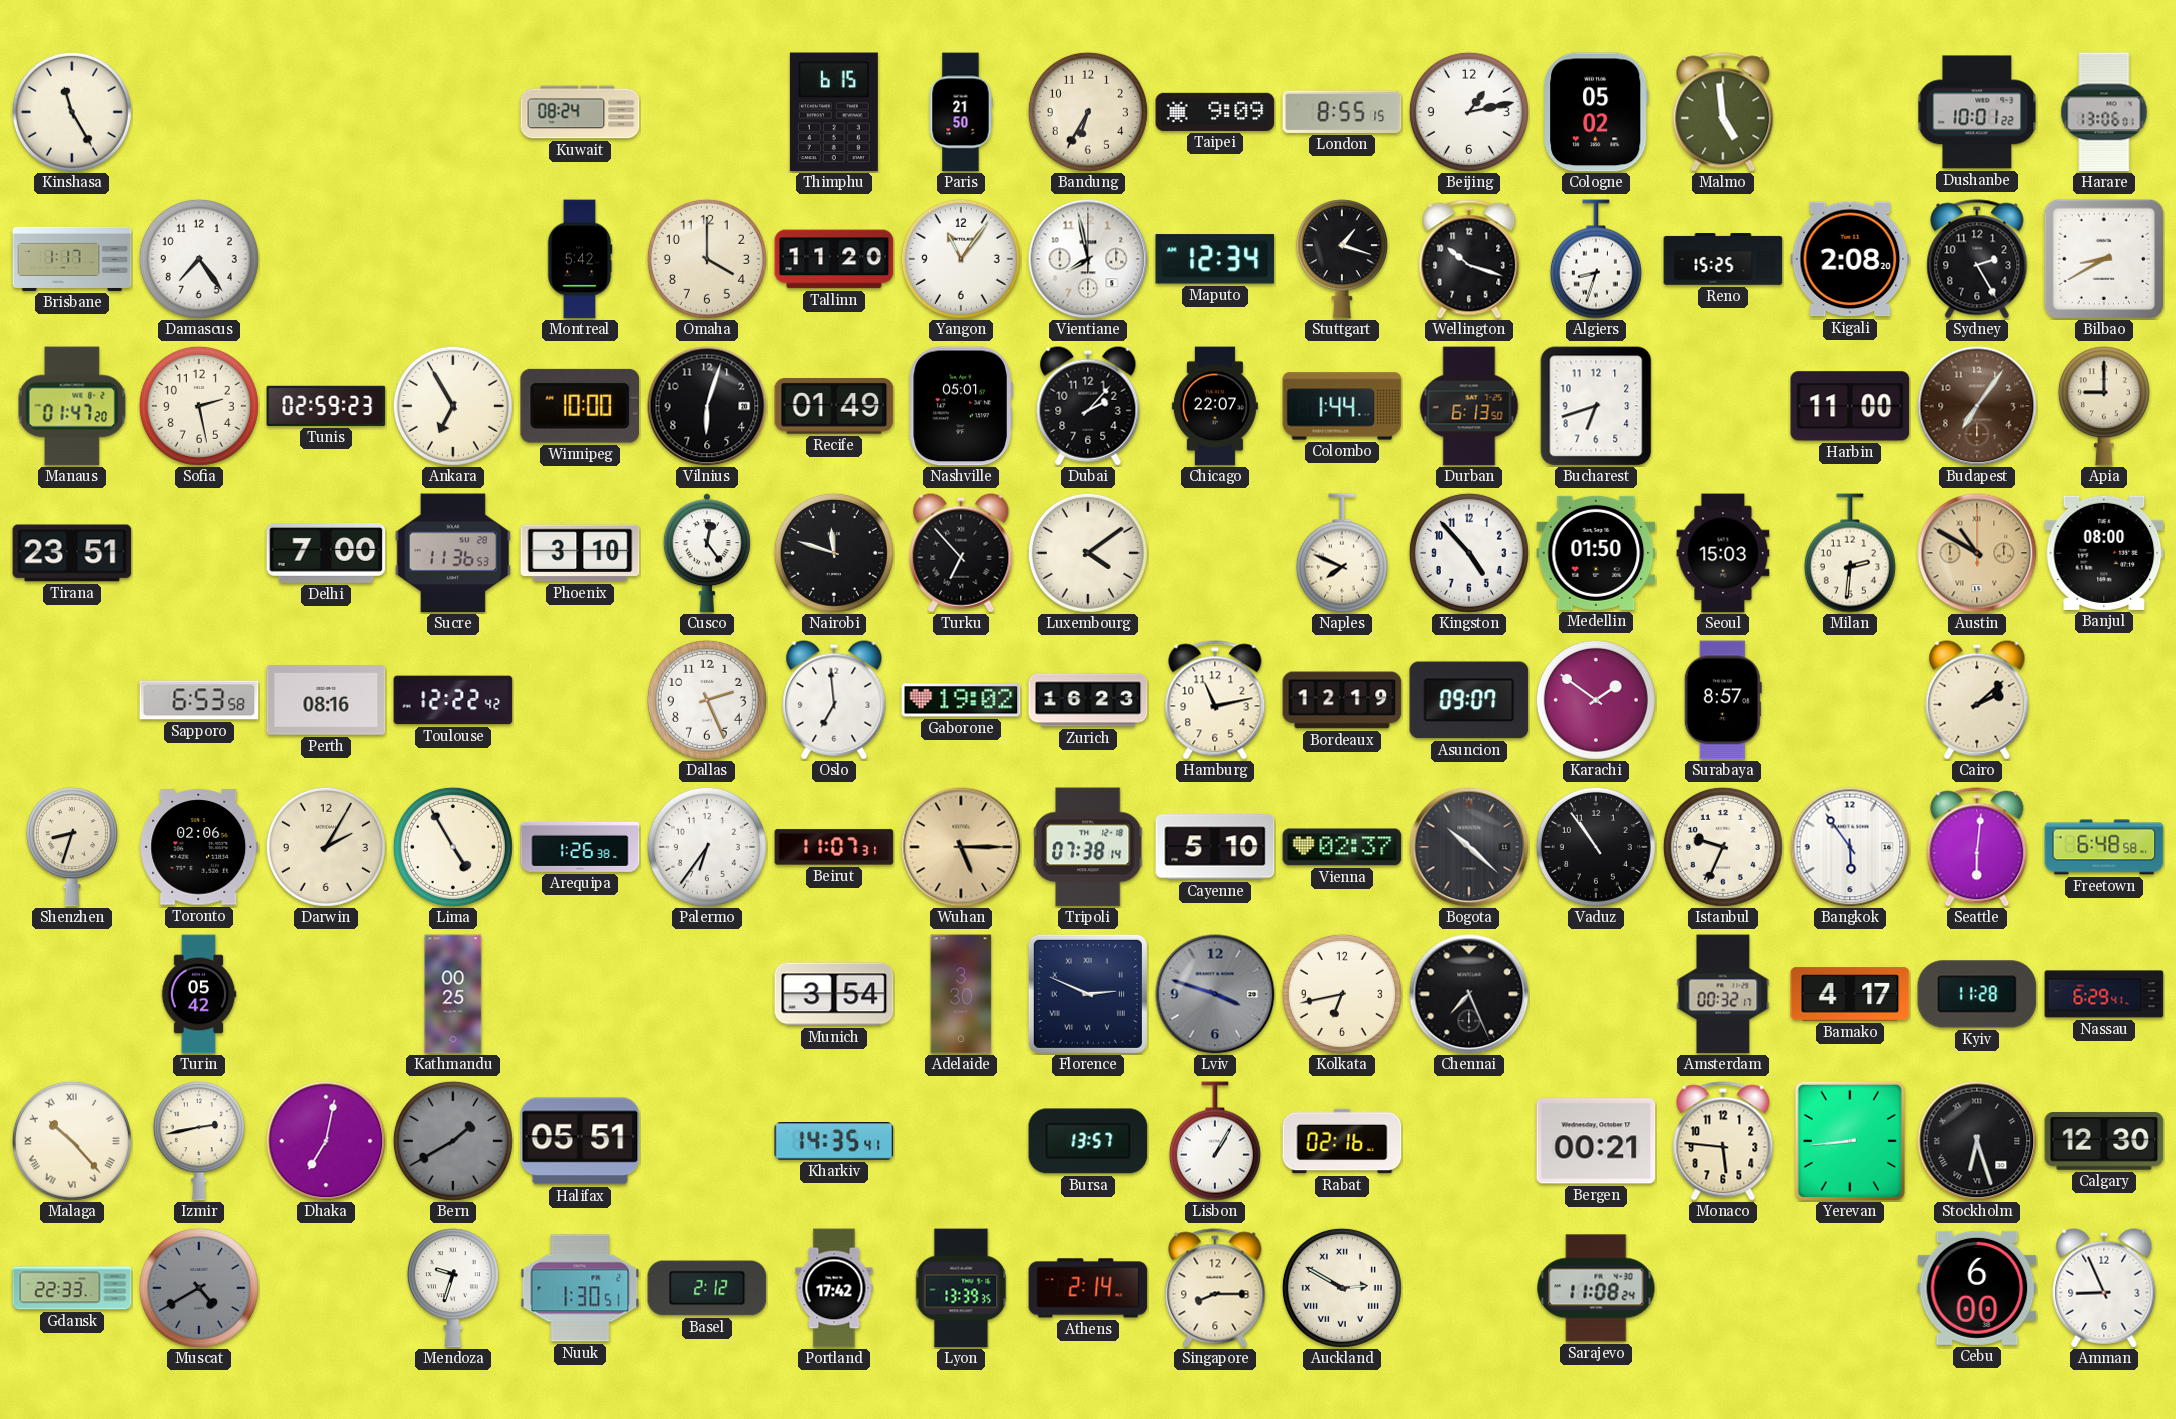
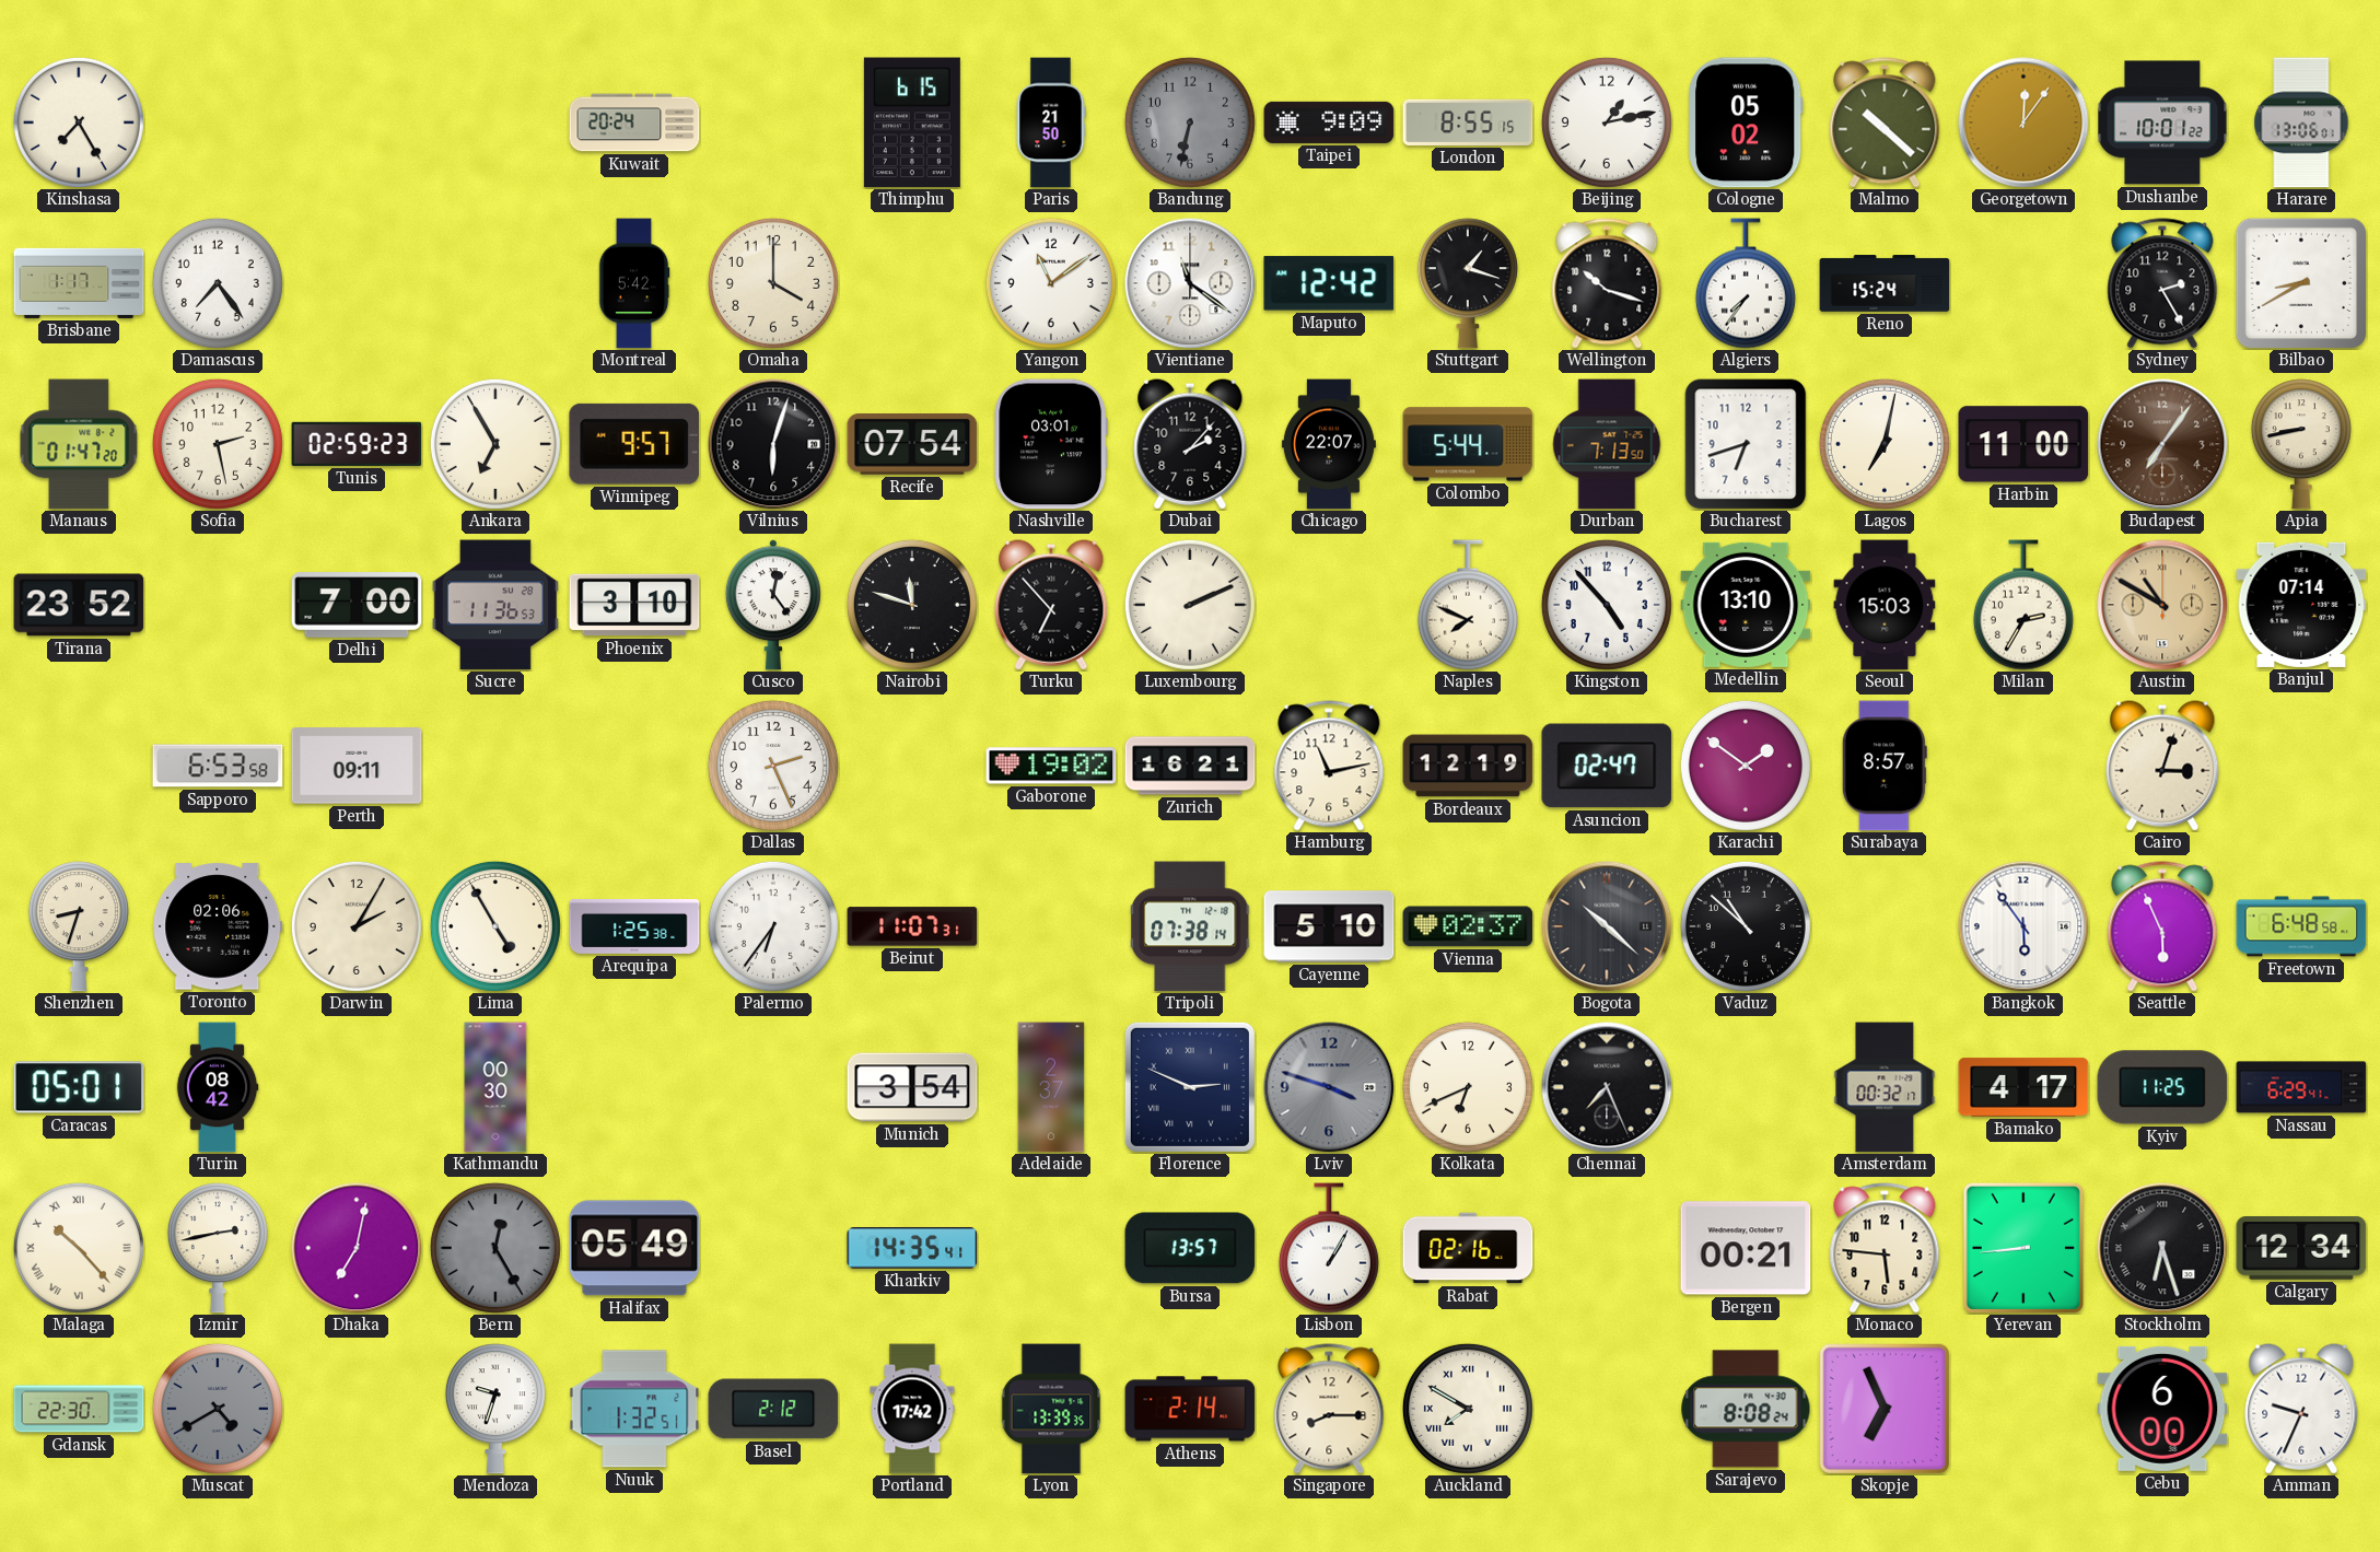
Kinshasa: 11:25 -> 7:25 (79, 122)
Kuwait: 08:24 -> 20:24 (634, 122)
Bandung: 6:35 -> 6:32 (1190, 122)
Bandung dial: cream -> grey (1190, 122)
Malmo: 4:59 -> 10:22 (1885, 122)
Georgetown: none -> 12:06 (2023, 122)
Tallinn: 11:20 -> none (834, 259)
Yangon: 11:06 -> 11:09 (1051, 283)
Vientiane: 7:58 -> 11:21 (1190, 283)
Maputo: 12:34 -> 12:42 (1329, 283)
Algiers: 8:33 -> 7:36 (1746, 283)
Reno: 15:25 -> 15:24 (1885, 283)
Kigali: 2:08 -> none (1850, 259)
Winnipeg: 10:00 -> 9:57 (634, 444)
Recife: 01:49 -> 07:54 (912, 445)
Nashville: 05:01 -> 03:01 (1050, 444)
Colombo: 1:44 -> 5:44 (1468, 444)
Durban: 6:13 -> 7:13 (1607, 444)
Lagos: none -> 7:02 (1885, 444)
Apia: 9:00 -> 8:43 (2301, 444)
Tirana: 23:51 -> 23:52 (79, 605)
Luxembourg: 4:09 -> 2:11 (1190, 605)
Medellin: 01:50 -> 13:10 (1746, 605)
Milan: 2:31 -> 2:35 (2023, 605)
Banjul: 08:00 -> 07:14 (2301, 605)
Perth: 08:16 -> 09:11 (357, 766)
Toulouse: 12:22 -> none (453, 700)
Oslo: 6:59 -> none (834, 700)
Zurich: 16:23 -> 16:21 (1190, 766)
Asuncion: 09:07 -> 02:47 (1607, 766)
Cairo: 2:08 -> 3:03 (2162, 766)
Arequipa: 1:26 -> 1:25 (634, 926)
Wuhan: 5:15 -> none (961, 847)
Vaduz: 10:54 -> 10:52 (1746, 926)
Istanbul: 9:34 -> none (1723, 847)
Seattle: 6:01 -> 5:56 (2162, 926)
Caracas: none -> 05:01 (79, 1087)
Turin: 05:42 -> 08:42 (218, 1087)
Kathmandu: 00:25 -> 00:30 (495, 1087)
Adelaide: 3:30 -> 2:37 (1051, 1087)
Kolkata: 6:43 -> 6:41 (1468, 1087)
Kyiv: 11:28 -> 11:25 (2162, 1087)
Bern: 1:40 -> 12:25 (495, 1248)
Halifax: 05:51 -> 05:49 (634, 1248)
Calgary: 12:30 -> 12:34 (2301, 1249)
Gdansk: 22:33 -> 22:30 (79, 1409)
Nuuk: 1:30 -> 1:32 (634, 1409)
Auckland: 2:50 -> 7:50 (1468, 1409)
Sarajevo: 11:08 -> 8:08 (1746, 1409)
Skopje: none -> 6:56 (1885, 1409)
Amman: 8:56 -> 9:34 (2301, 1409)
